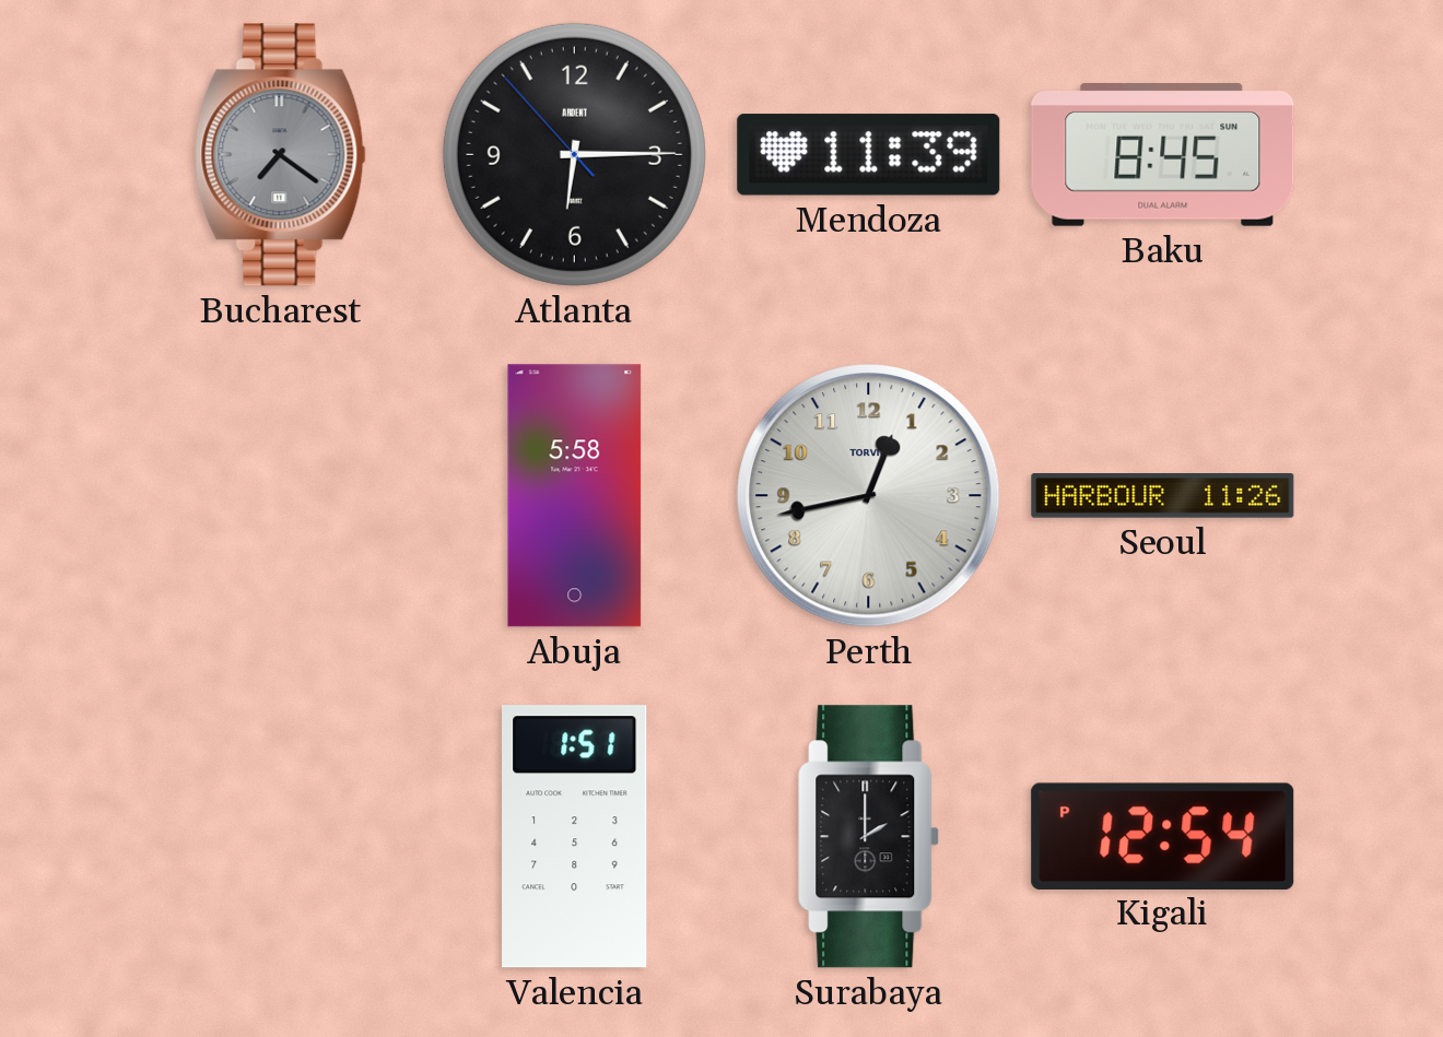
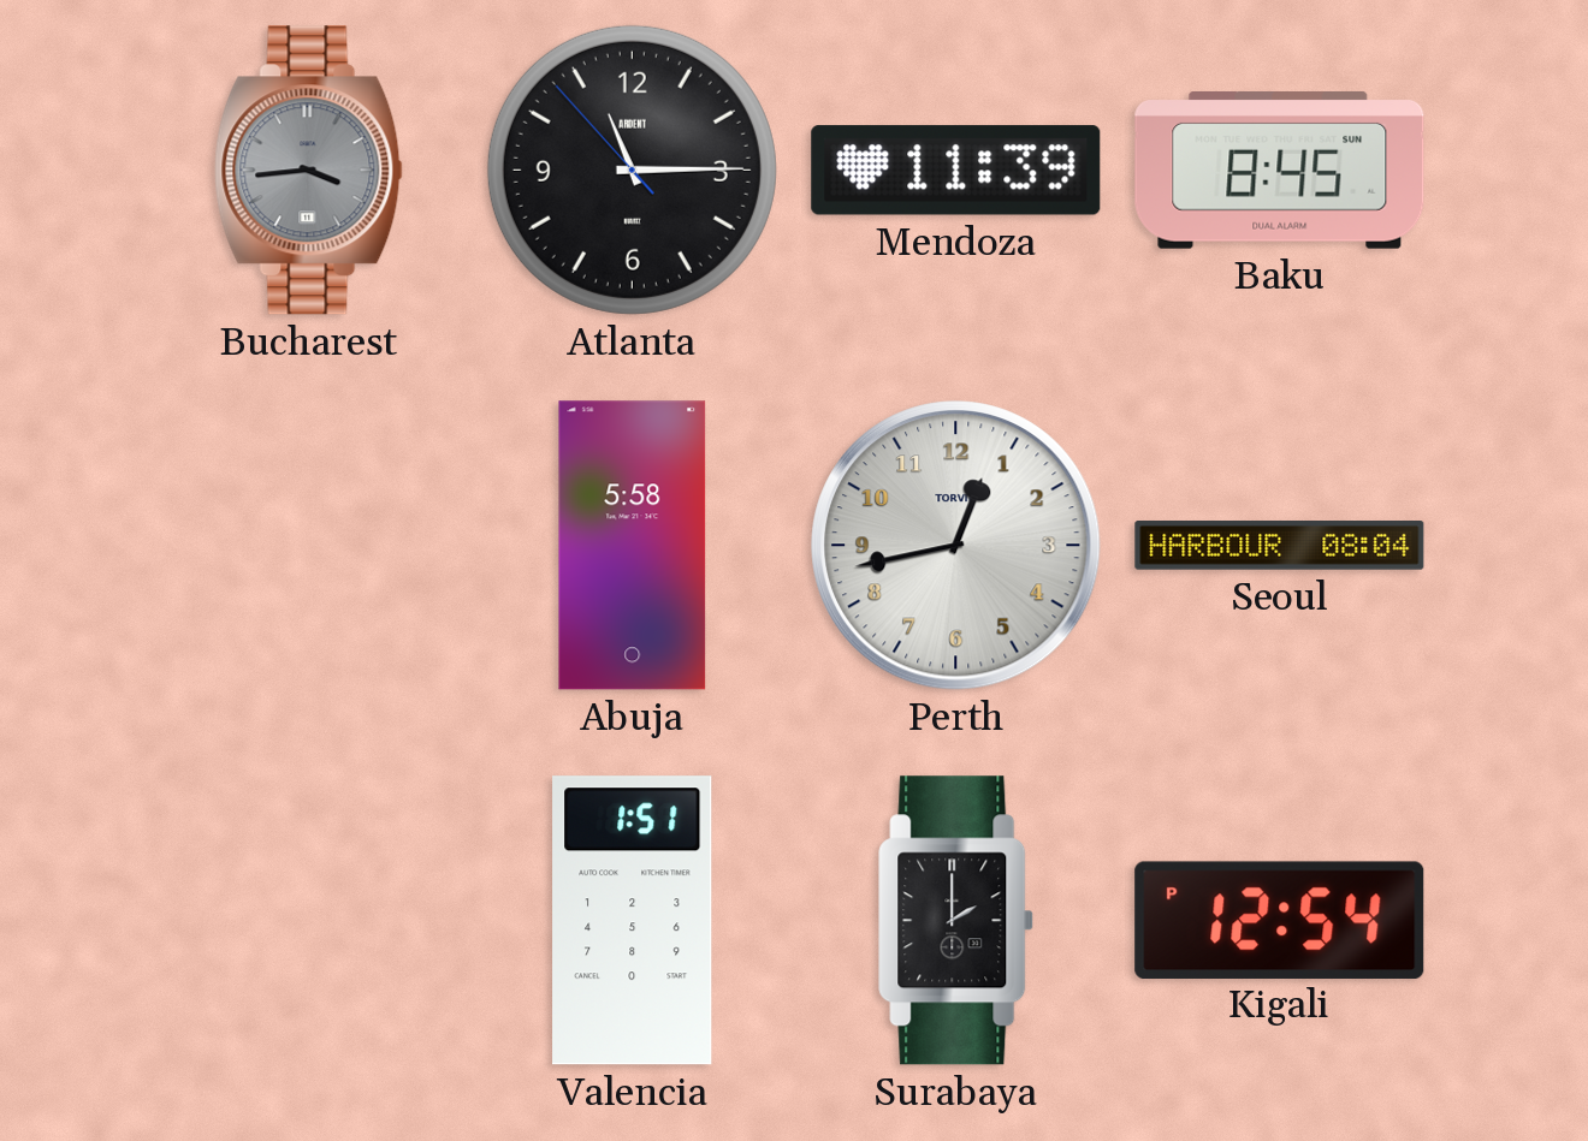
Bucharest: 7:21 -> 3:44 (309, 171)
Atlanta: 6:14 -> 11:14 (632, 170)
Seoul: 11:26 -> 08:04 (1280, 546)
